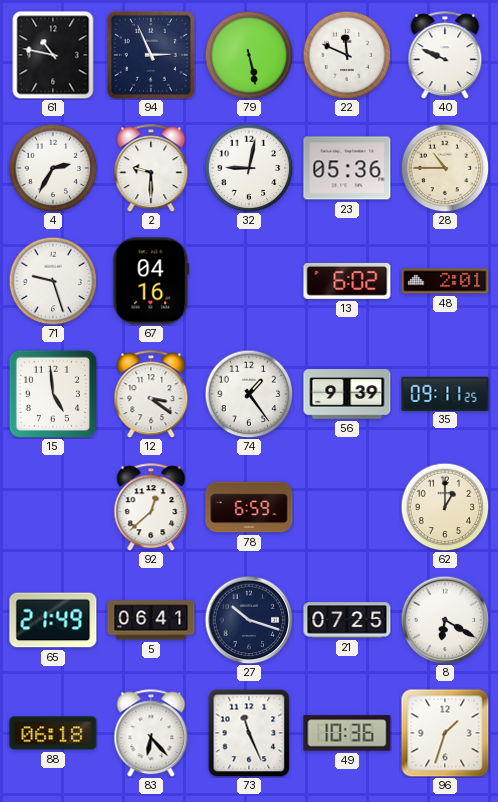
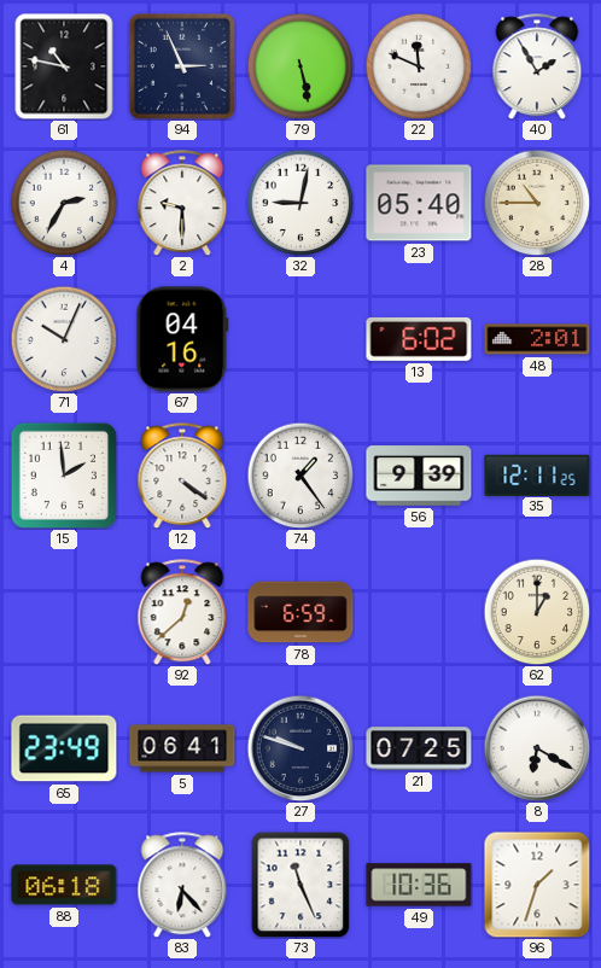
40: 9:49 -> 1:55 (537, 66)
23: 05:36 -> 05:40 (419, 203)
71: 9:27 -> 10:04 (64, 339)
15: 4:59 -> 1:59 (64, 476)
12: 3:21 -> 4:21 (182, 476)
35: 09:11 -> 12:11 (537, 474)
65: 21:49 -> 23:49 (64, 748)
27: 10:18 -> 9:48 (300, 748)
